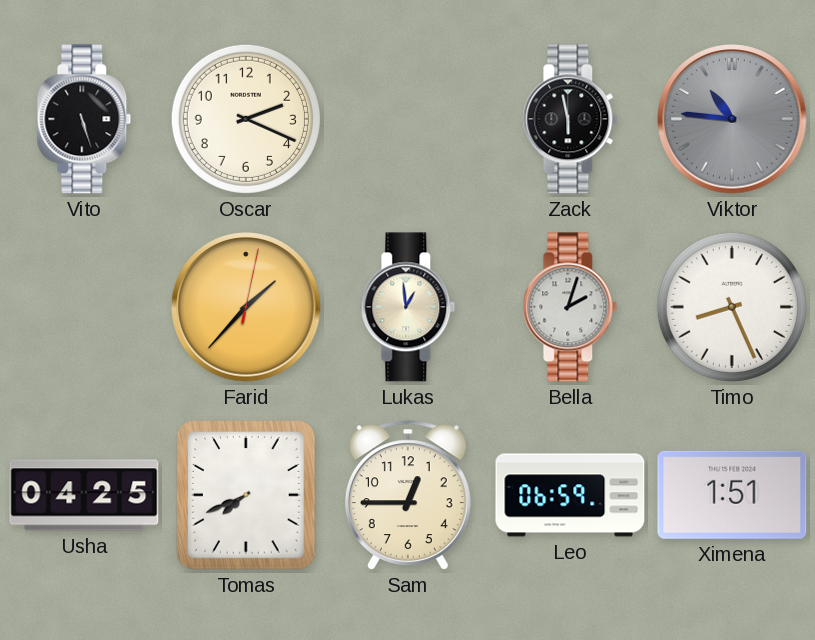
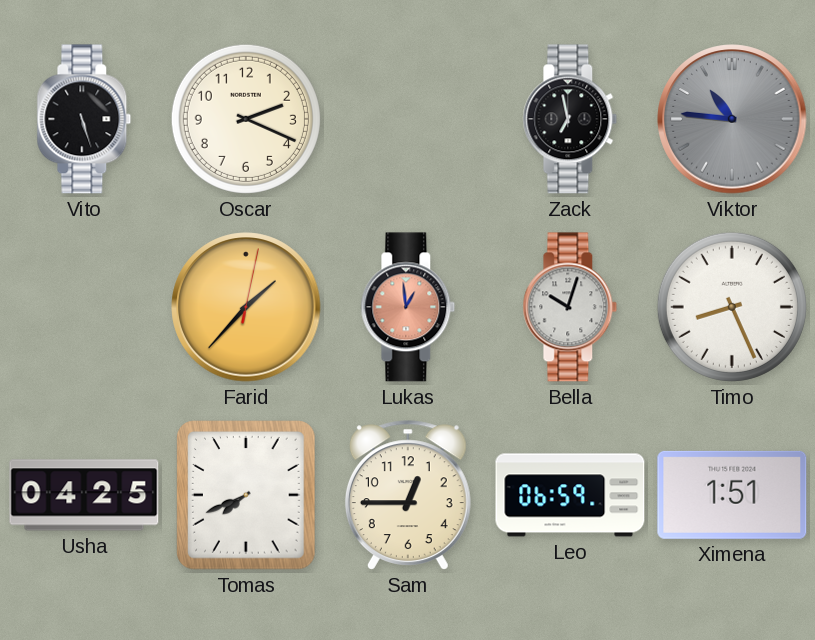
Zack: 5:58 -> 6:58 (570, 119)
Lukas dial: cream -> salmon (408, 307)
Bella: 2:03 -> 10:03 (570, 307)
